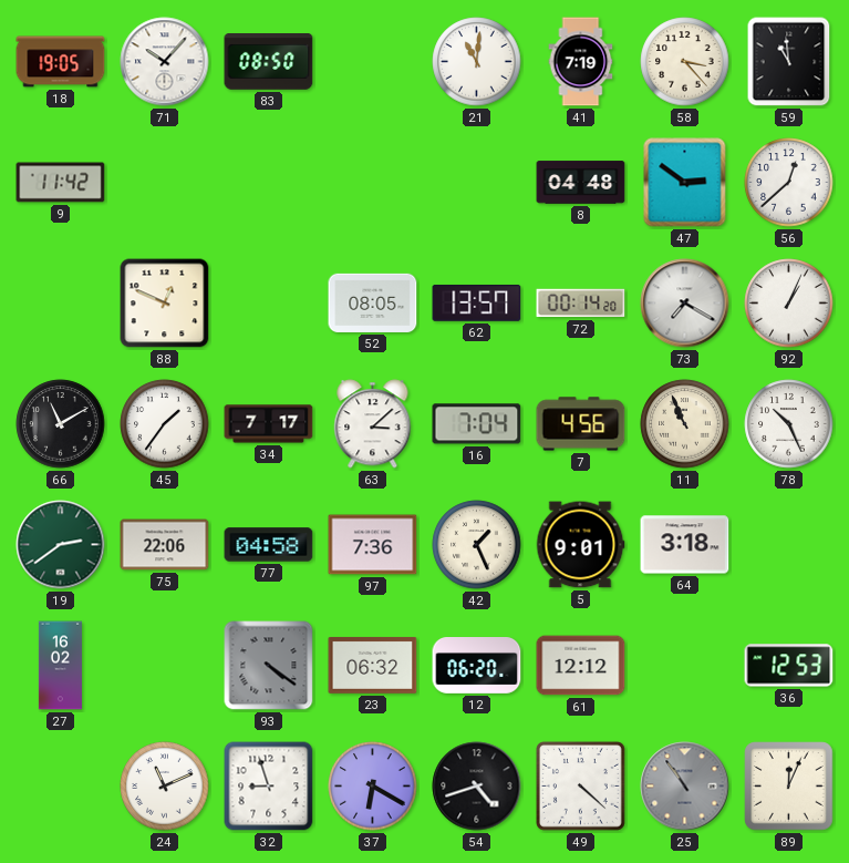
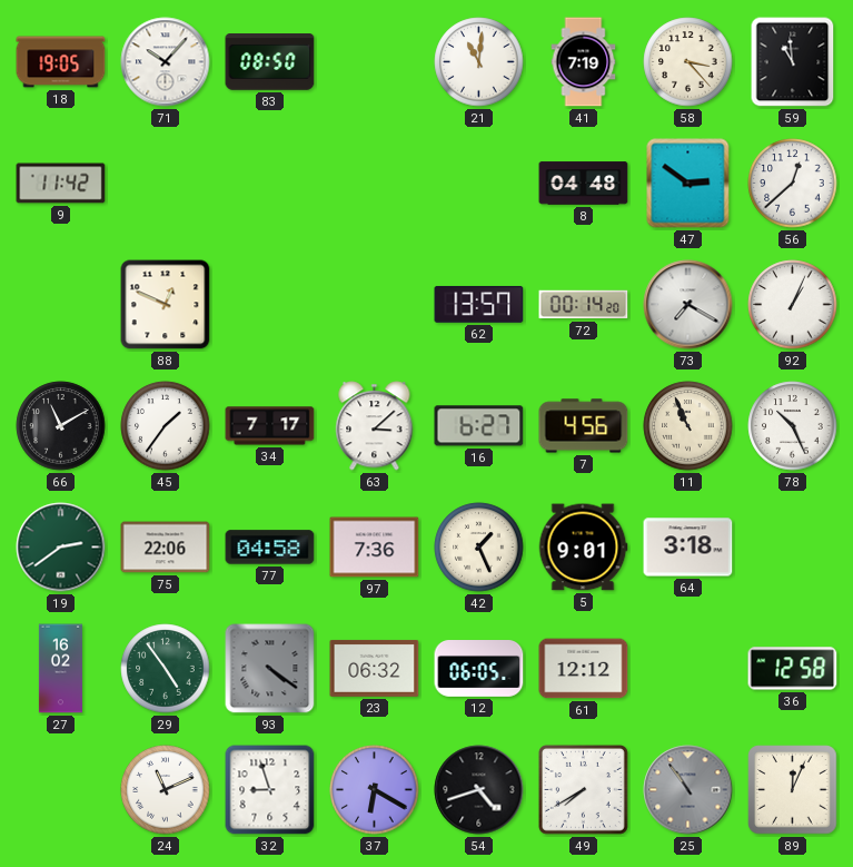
52: 08:05 -> none (373, 302)
16: 7:04 -> 6:27 (479, 426)
29: none -> 4:54 (166, 669)
12: 06:20 -> 06:05 (479, 669)
36: 12:53 -> 12:58 (793, 669)
49: 4:22 -> 7:40 (583, 789)
